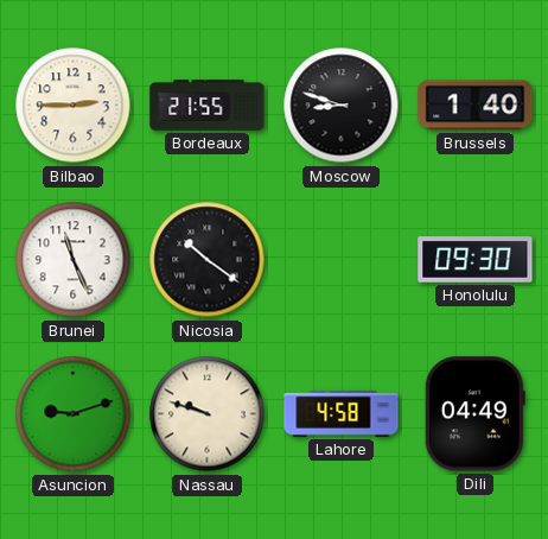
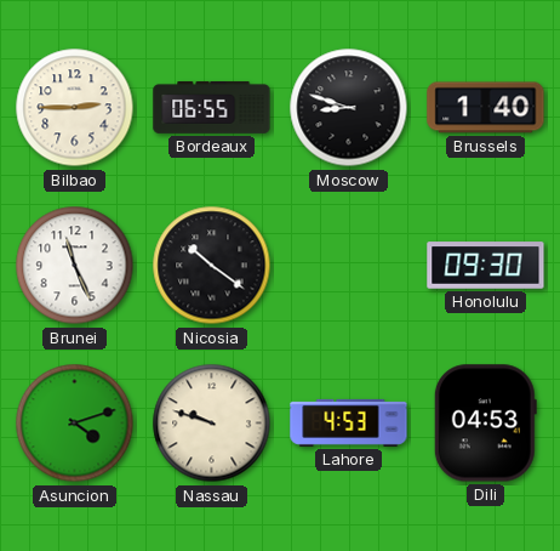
Bordeaux: 21:55 -> 06:55 (212, 107)
Asuncion: 9:12 -> 4:12 (75, 424)
Lahore: 4:58 -> 4:53 (349, 422)
Dili: 04:49 -> 04:53 (485, 424)
